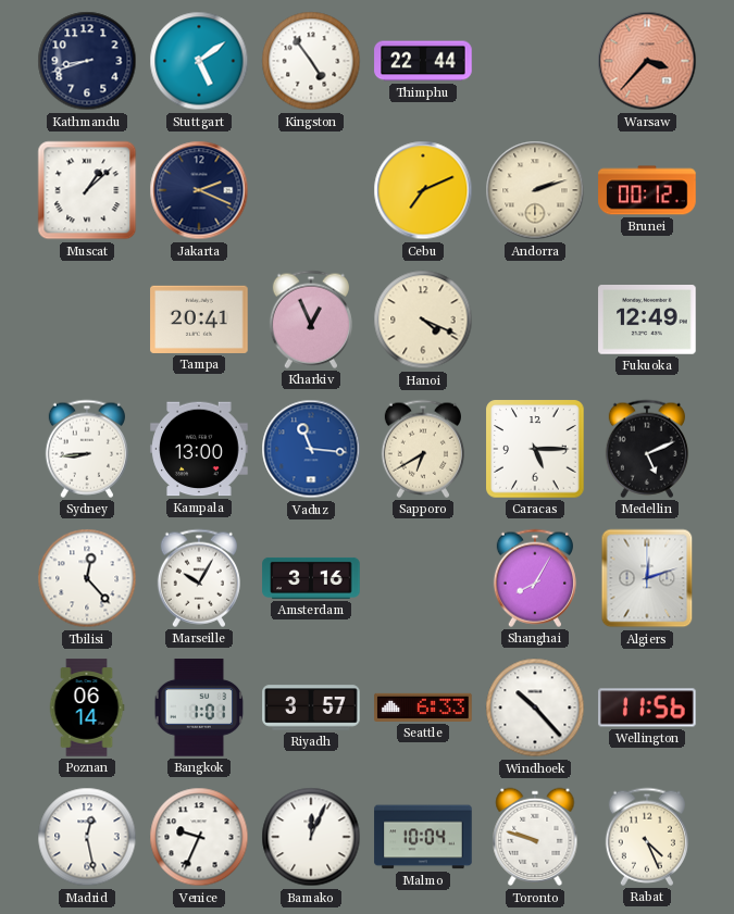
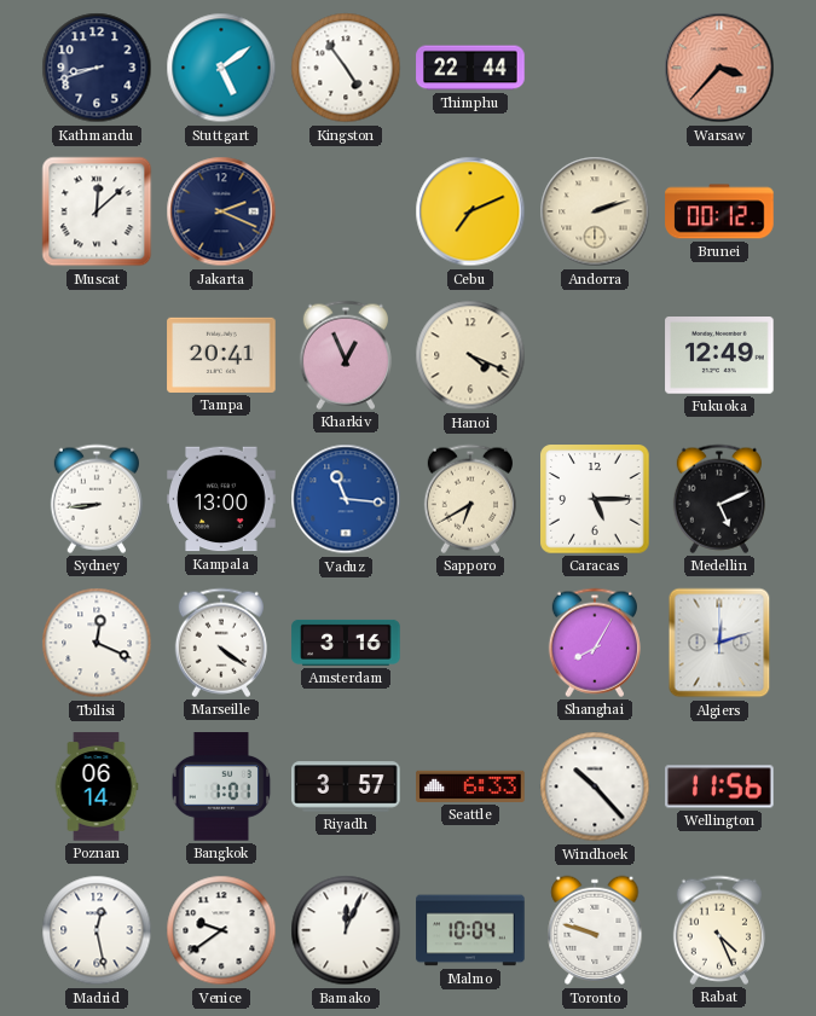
Muscat: 1:08 -> 12:08 (97, 211)
Tbilisi: 12:23 -> 12:19 (97, 643)
Marseille: 10:05 -> 4:21 (221, 643)
Venice: 9:34 -> 9:39 (221, 930)
